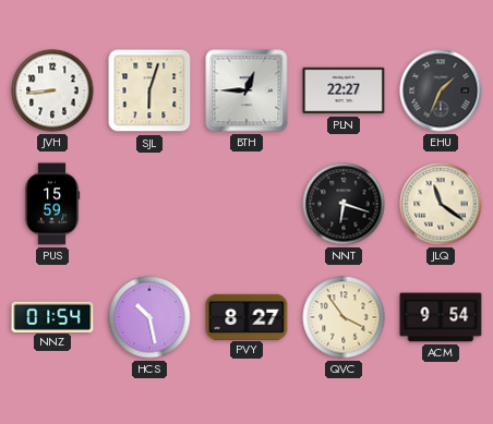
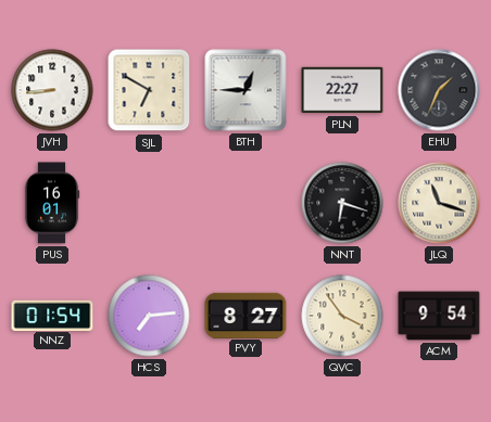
SJL: 6:03 -> 6:50 (149, 90)
PUS: 15:59 -> 16:01 (52, 203)
JLQ: 11:21 -> 11:18 (439, 203)
HCS: 10:28 -> 7:14 (149, 316)
